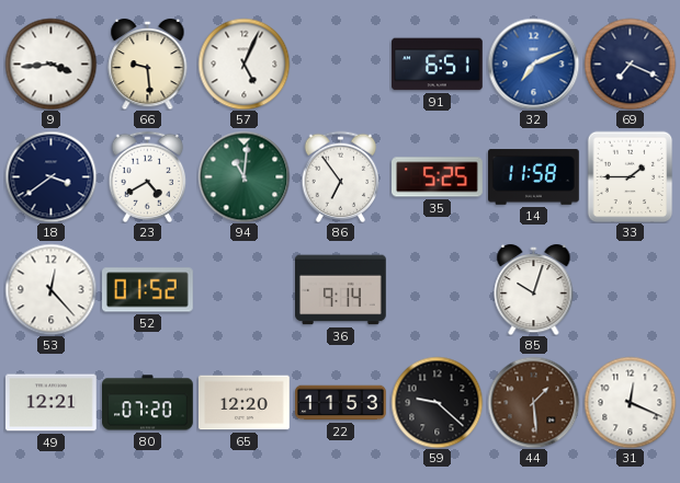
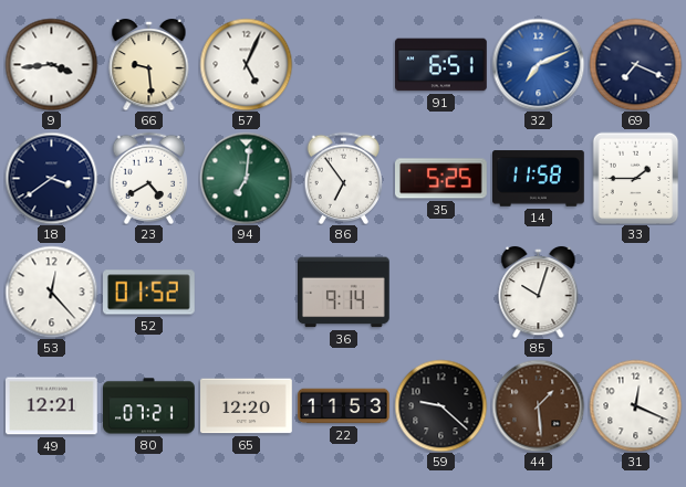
94: 11:01 -> 7:01 (246, 178)
80: 07:20 -> 07:21 (149, 406)
